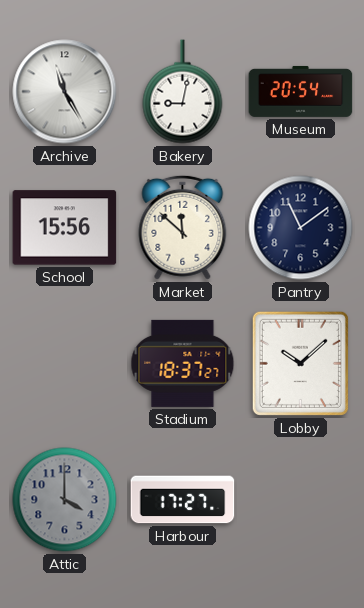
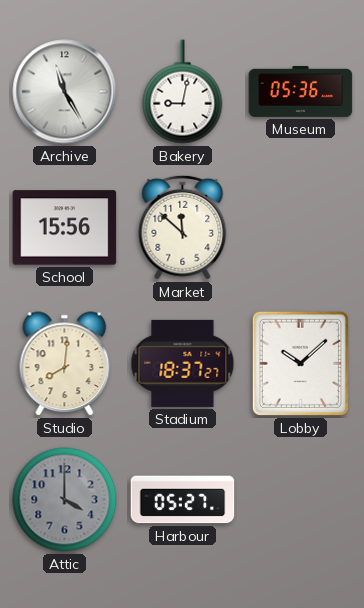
Museum: 20:54 -> 05:36 (301, 91)
Pantry: 11:09 -> none (301, 228)
Studio: none -> 8:01 (65, 364)
Harbour: 17:27 -> 05:27 (183, 500)
